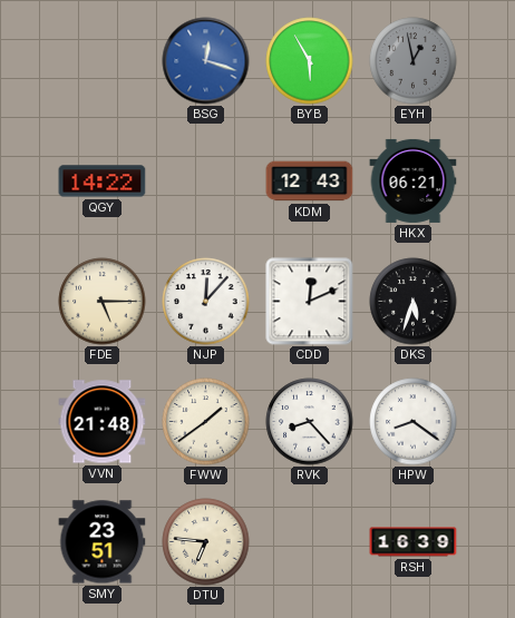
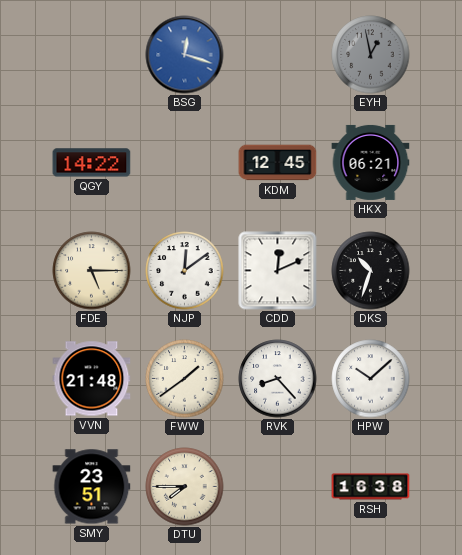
BYB: 5:55 -> none (310, 61)
KDM: 12:43 -> 12:45 (278, 163)
NJP: 12:07 -> 12:09 (185, 271)
DKS: 5:33 -> 10:33 (371, 271)
HPW: 8:21 -> 10:08 (371, 379)
DTU: 6:46 -> 7:45 (185, 487)
RSH: 16:39 -> 16:38 (371, 487)
